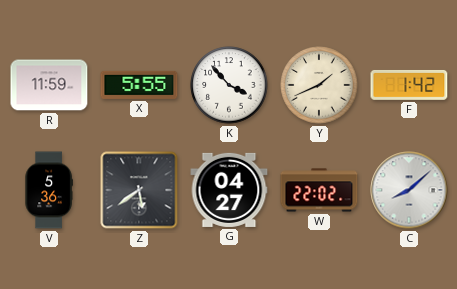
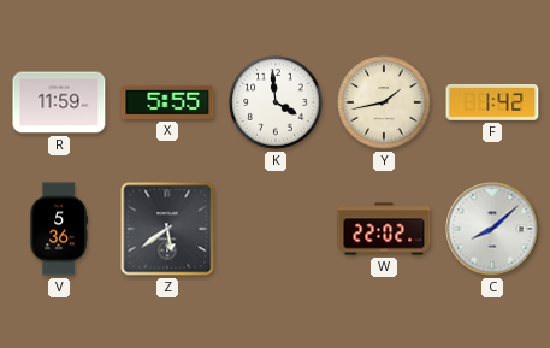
K: 3:53 -> 3:59 (276, 102)
Y: 1:41 -> 1:43 (384, 102)
G: 04:27 -> none (229, 190)
